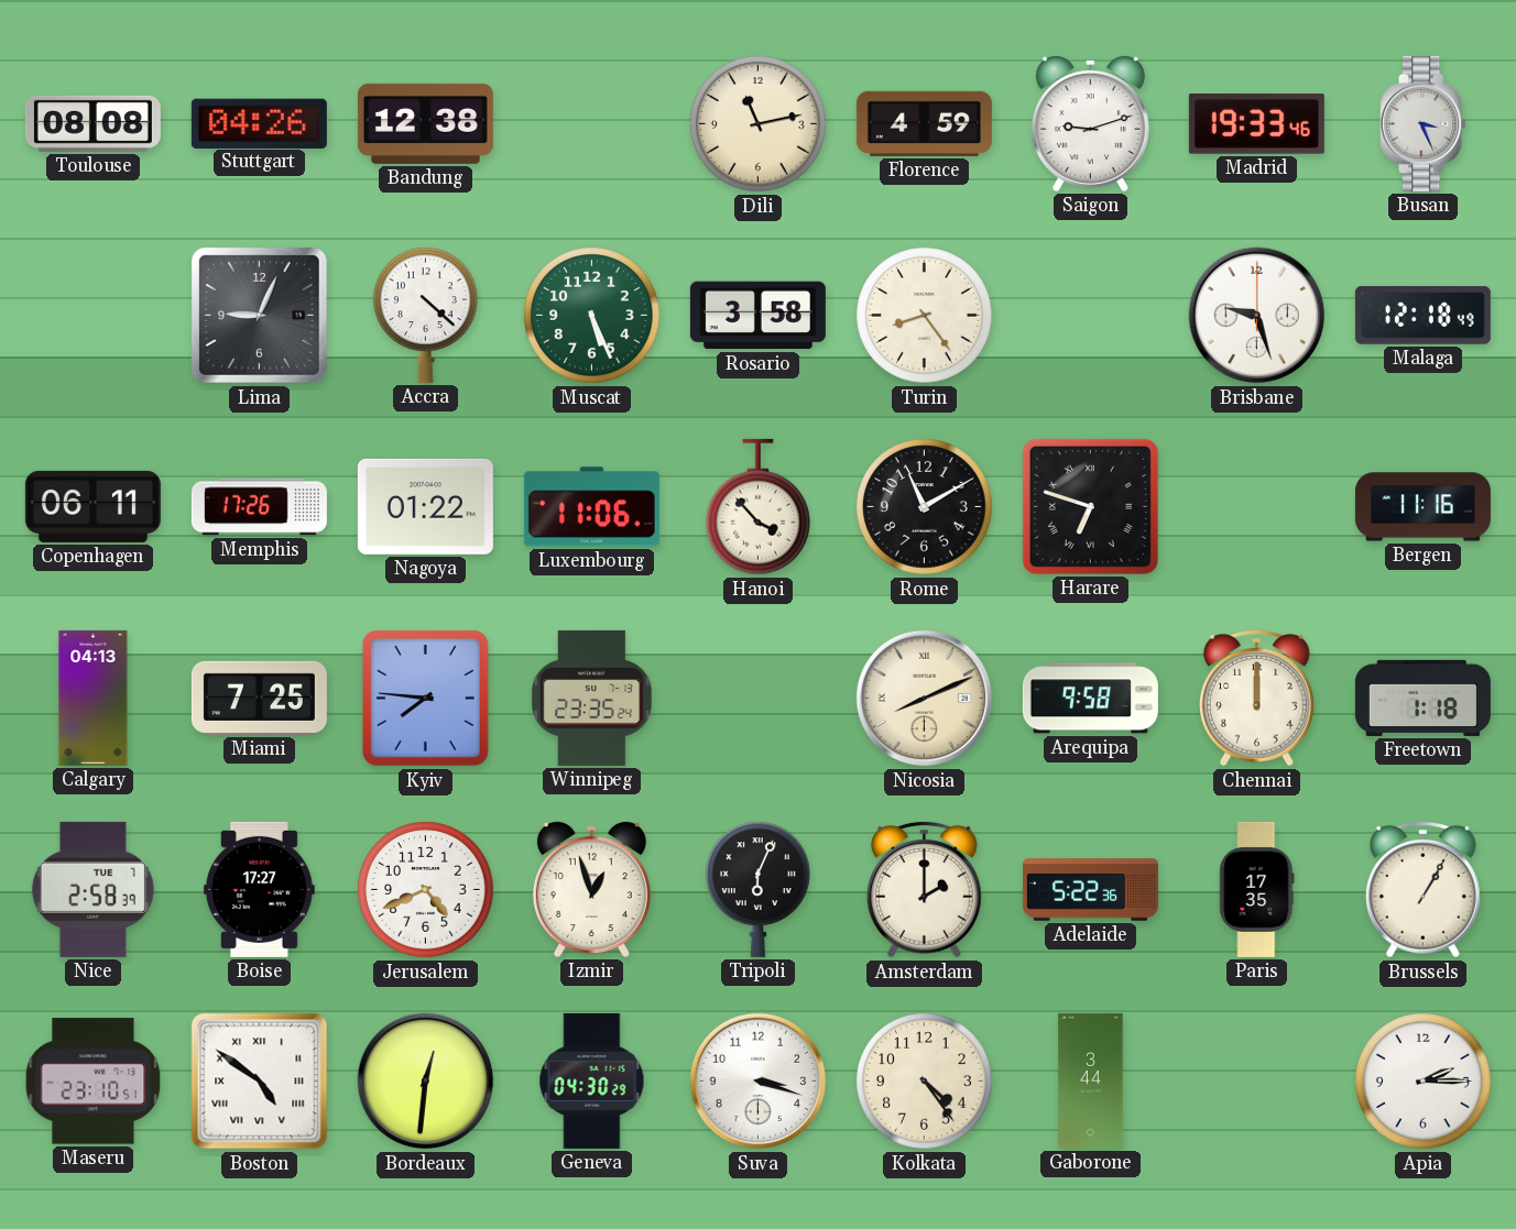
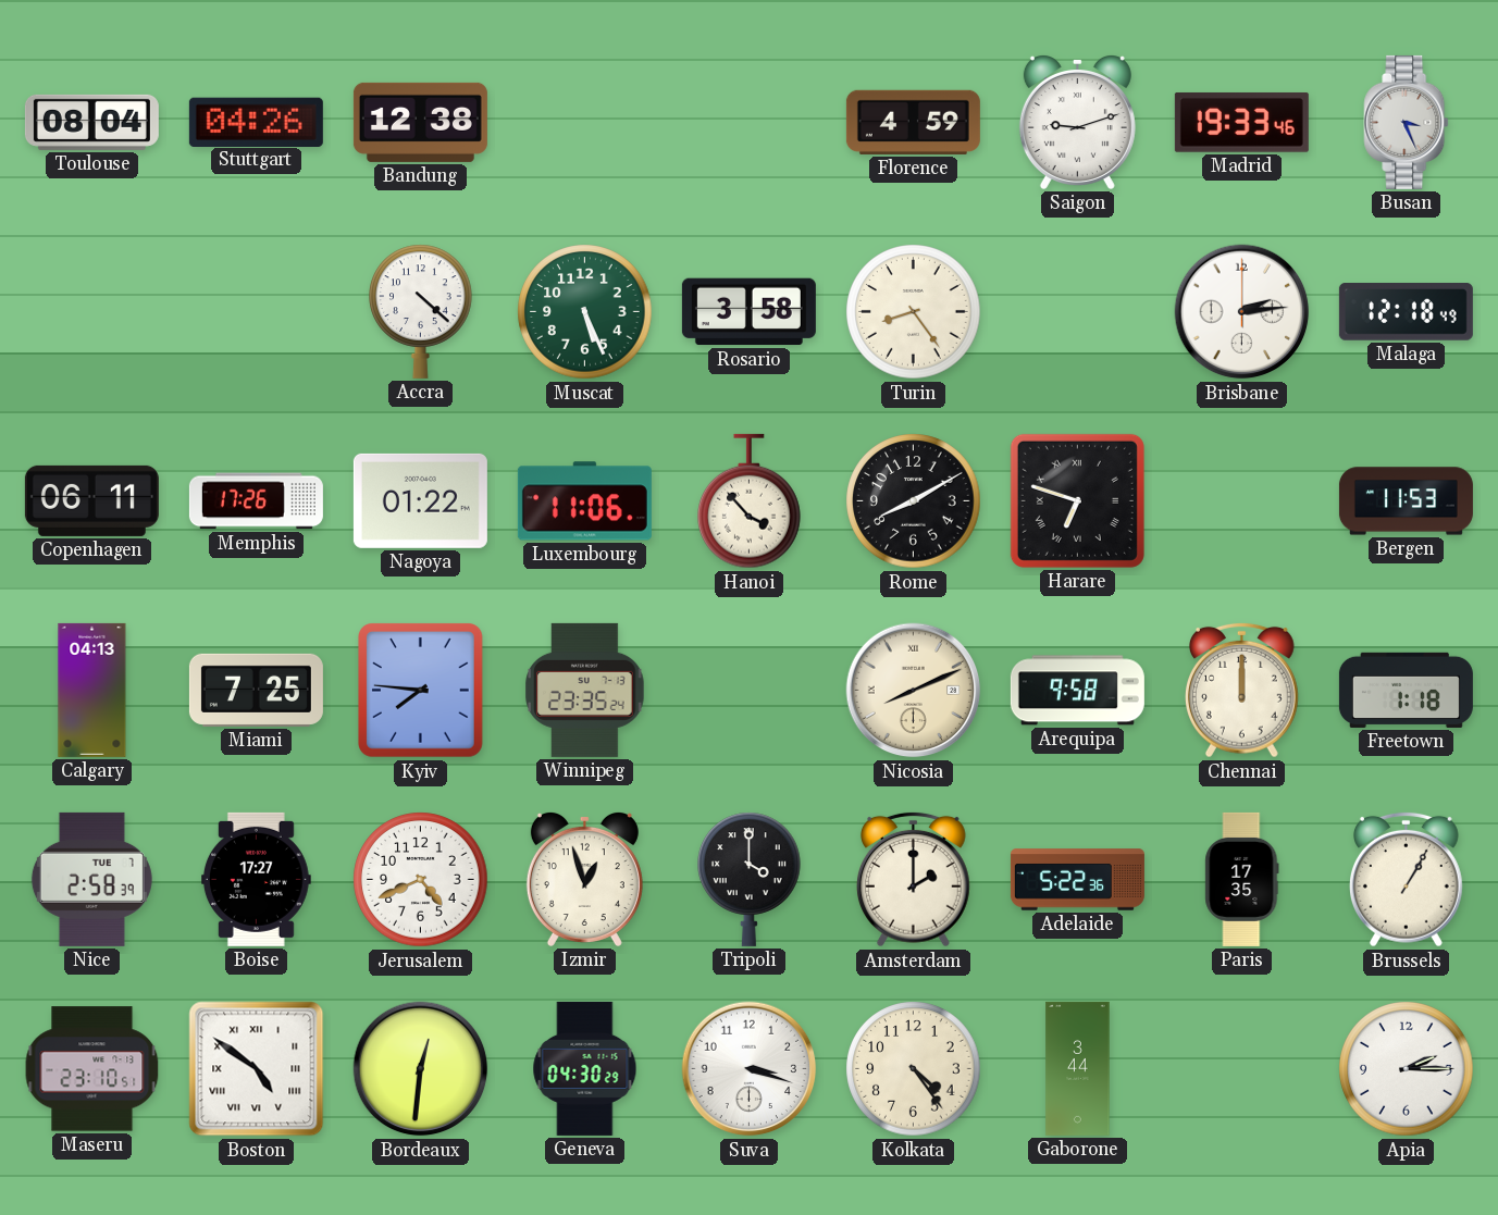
Toulouse: 08:08 -> 08:04 (91, 122)
Dili: 11:13 -> none (759, 124)
Lima: 9:04 -> none (260, 316)
Brisbane: 9:27 -> 2:14 (1242, 312)
Rome: 11:10 -> 8:10 (914, 501)
Bergen: 11:16 -> 11:53 (1406, 501)
Tripoli: 6:04 -> 4:00 (750, 879)
